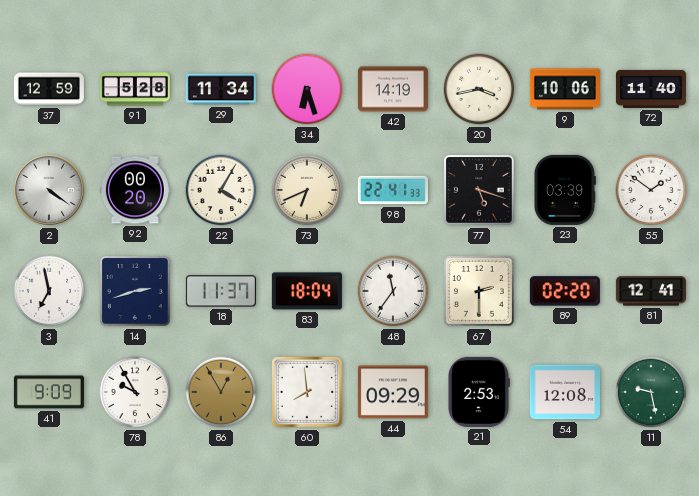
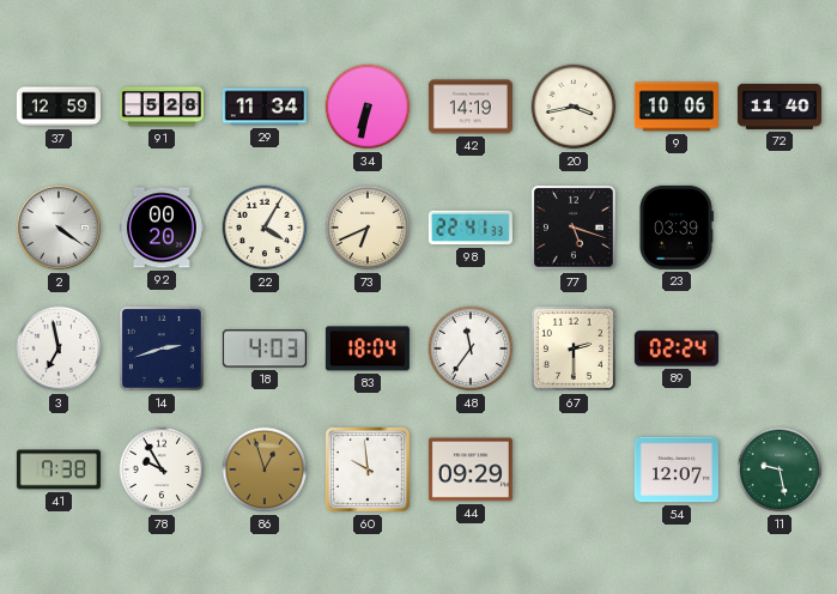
34: 6:27 -> 6:32 (368, 107)
55: 1:51 -> none (651, 190)
18: 11:37 -> 4:03 (265, 348)
89: 02:20 -> 02:24 (677, 348)
81: 12:41 -> none (651, 291)
41: 9:09 -> 7:38 (59, 469)
86: 12:55 -> 12:57 (265, 469)
60: 7:59 -> 9:59 (368, 469)
21: 2:53 -> none (479, 392)
54: 12:08 -> 12:07 (677, 469)
